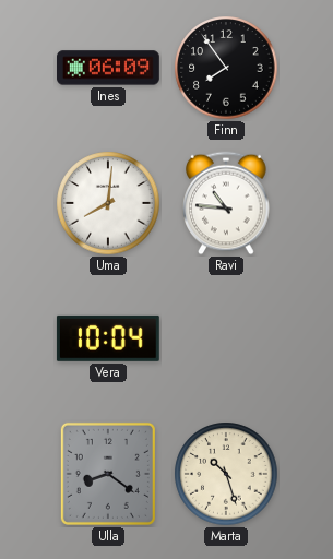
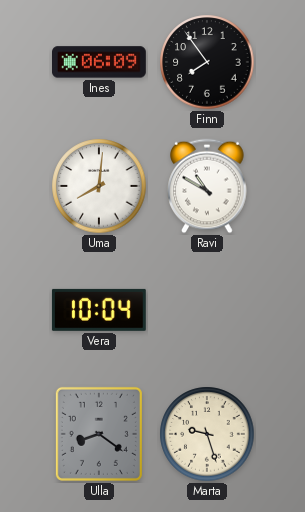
Ravi: 10:46 -> 10:50 (207, 186)
Marta: 10:27 -> 9:27 (207, 434)
